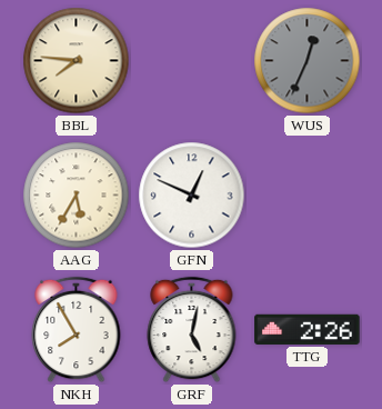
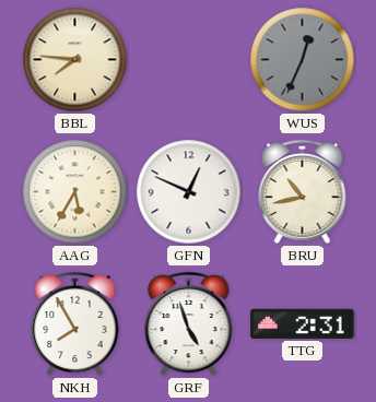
BRU: none -> 10:43 (303, 192)
GRF: 5:02 -> 4:57 (189, 324)
TTG: 2:26 -> 2:31 (303, 323)
